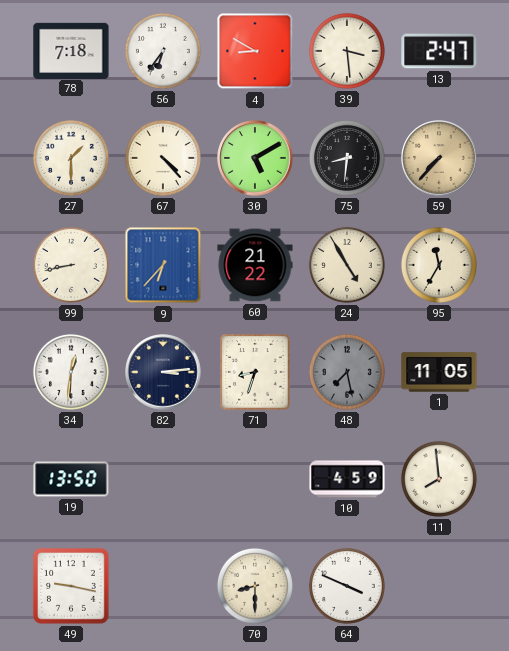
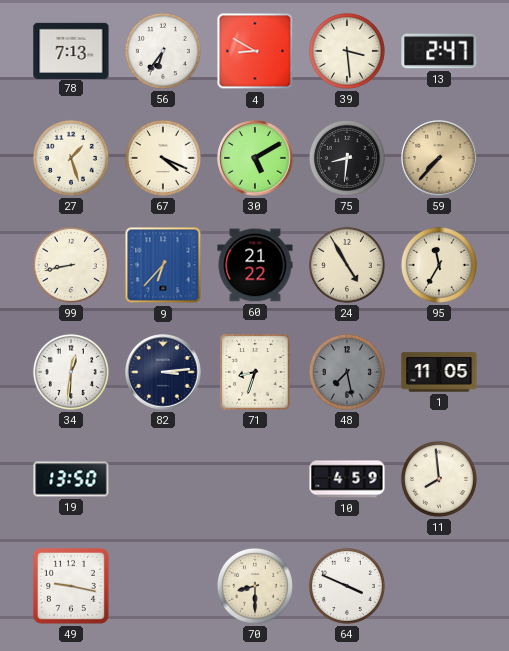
78: 7:18 -> 7:13 (71, 50)
27: 1:30 -> 1:27 (71, 158)
67: 4:23 -> 4:19 (163, 158)
